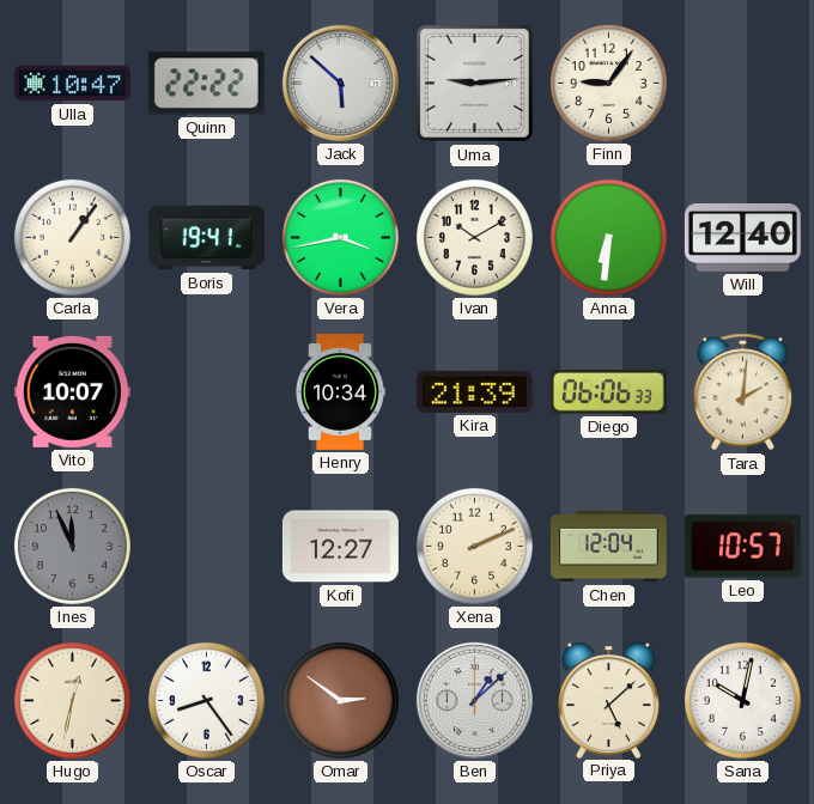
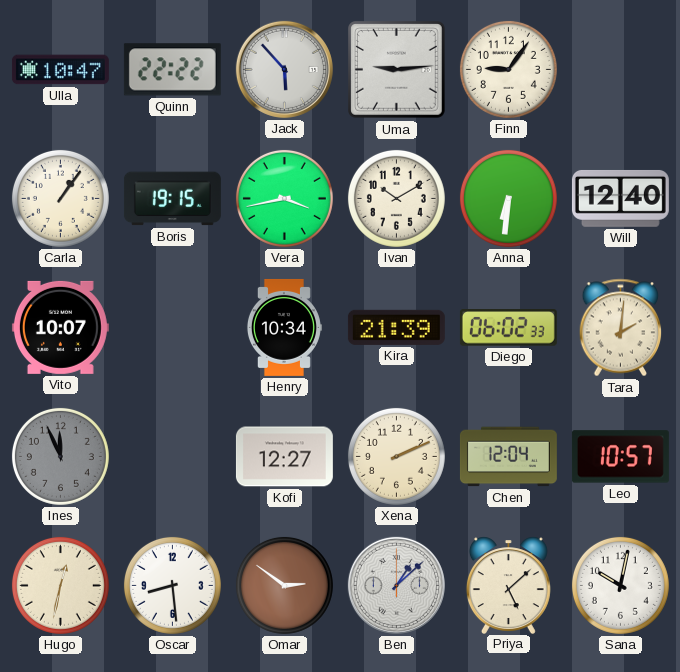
Jack: 5:52 -> 5:53 (284, 69)
Boris: 19:41 -> 19:15 (172, 199)
Diego: 06:06 -> 06:02 (508, 328)
Oscar: 8:24 -> 8:29 (172, 585)
